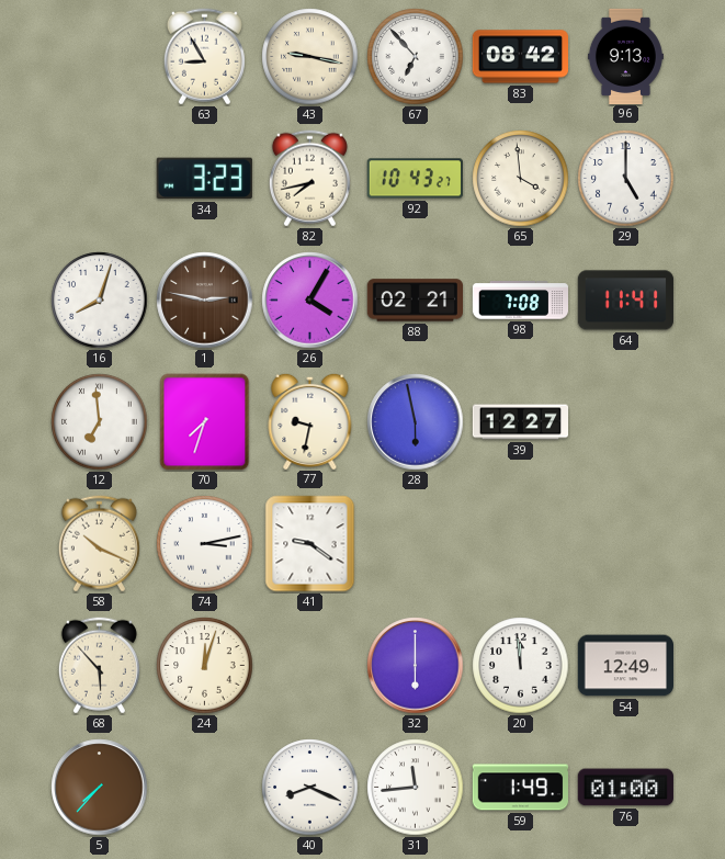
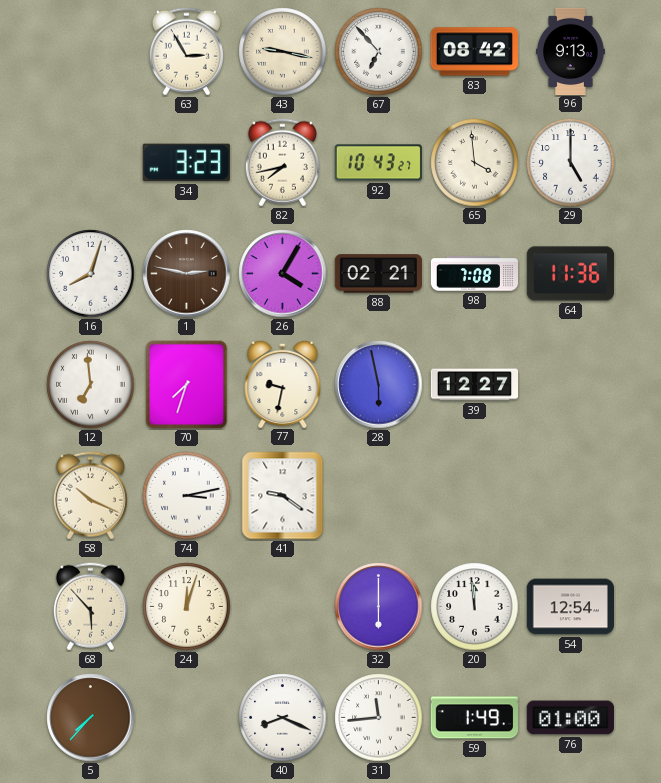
63: 8:55 -> 2:55 (186, 52)
64: 11:41 -> 11:36 (570, 274)
54: 12:49 -> 12:54 (570, 607)
